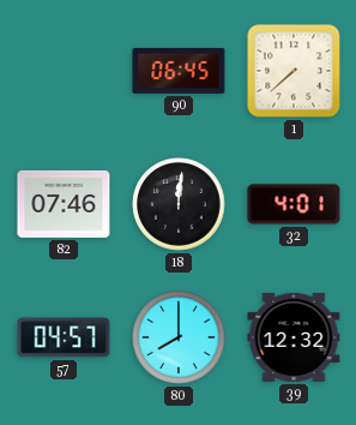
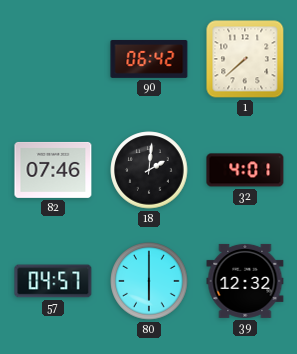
90: 06:45 -> 06:42 (149, 59)
18: 12:01 -> 2:01 (149, 170)
80: 8:00 -> 6:00 (149, 281)
